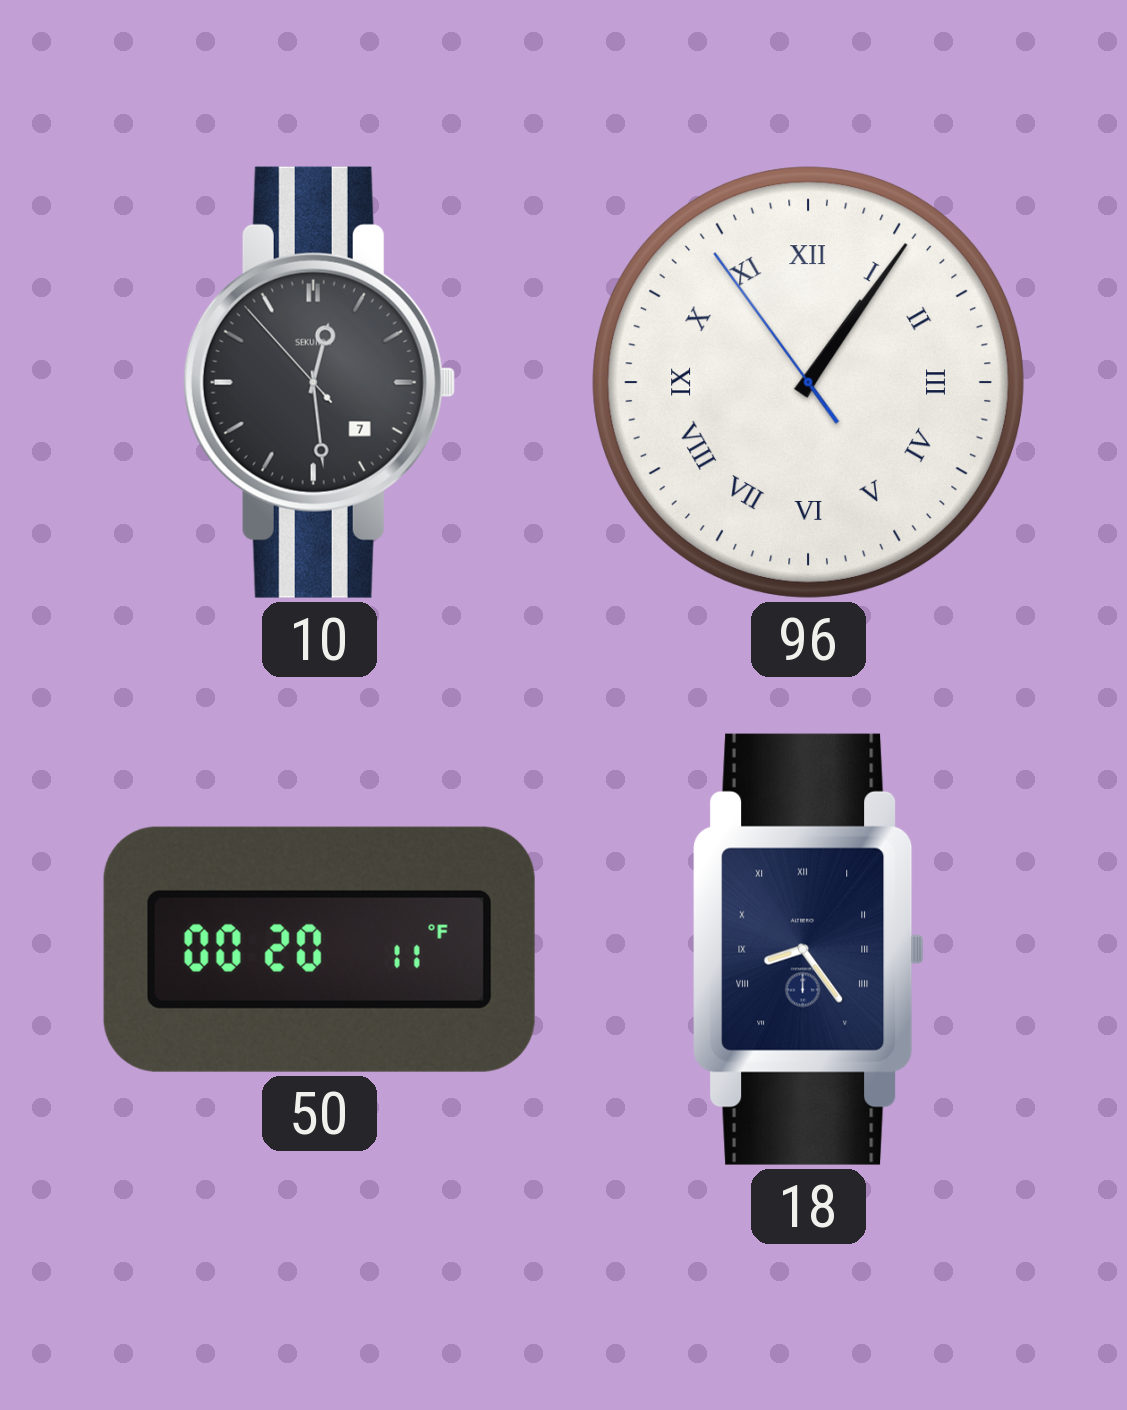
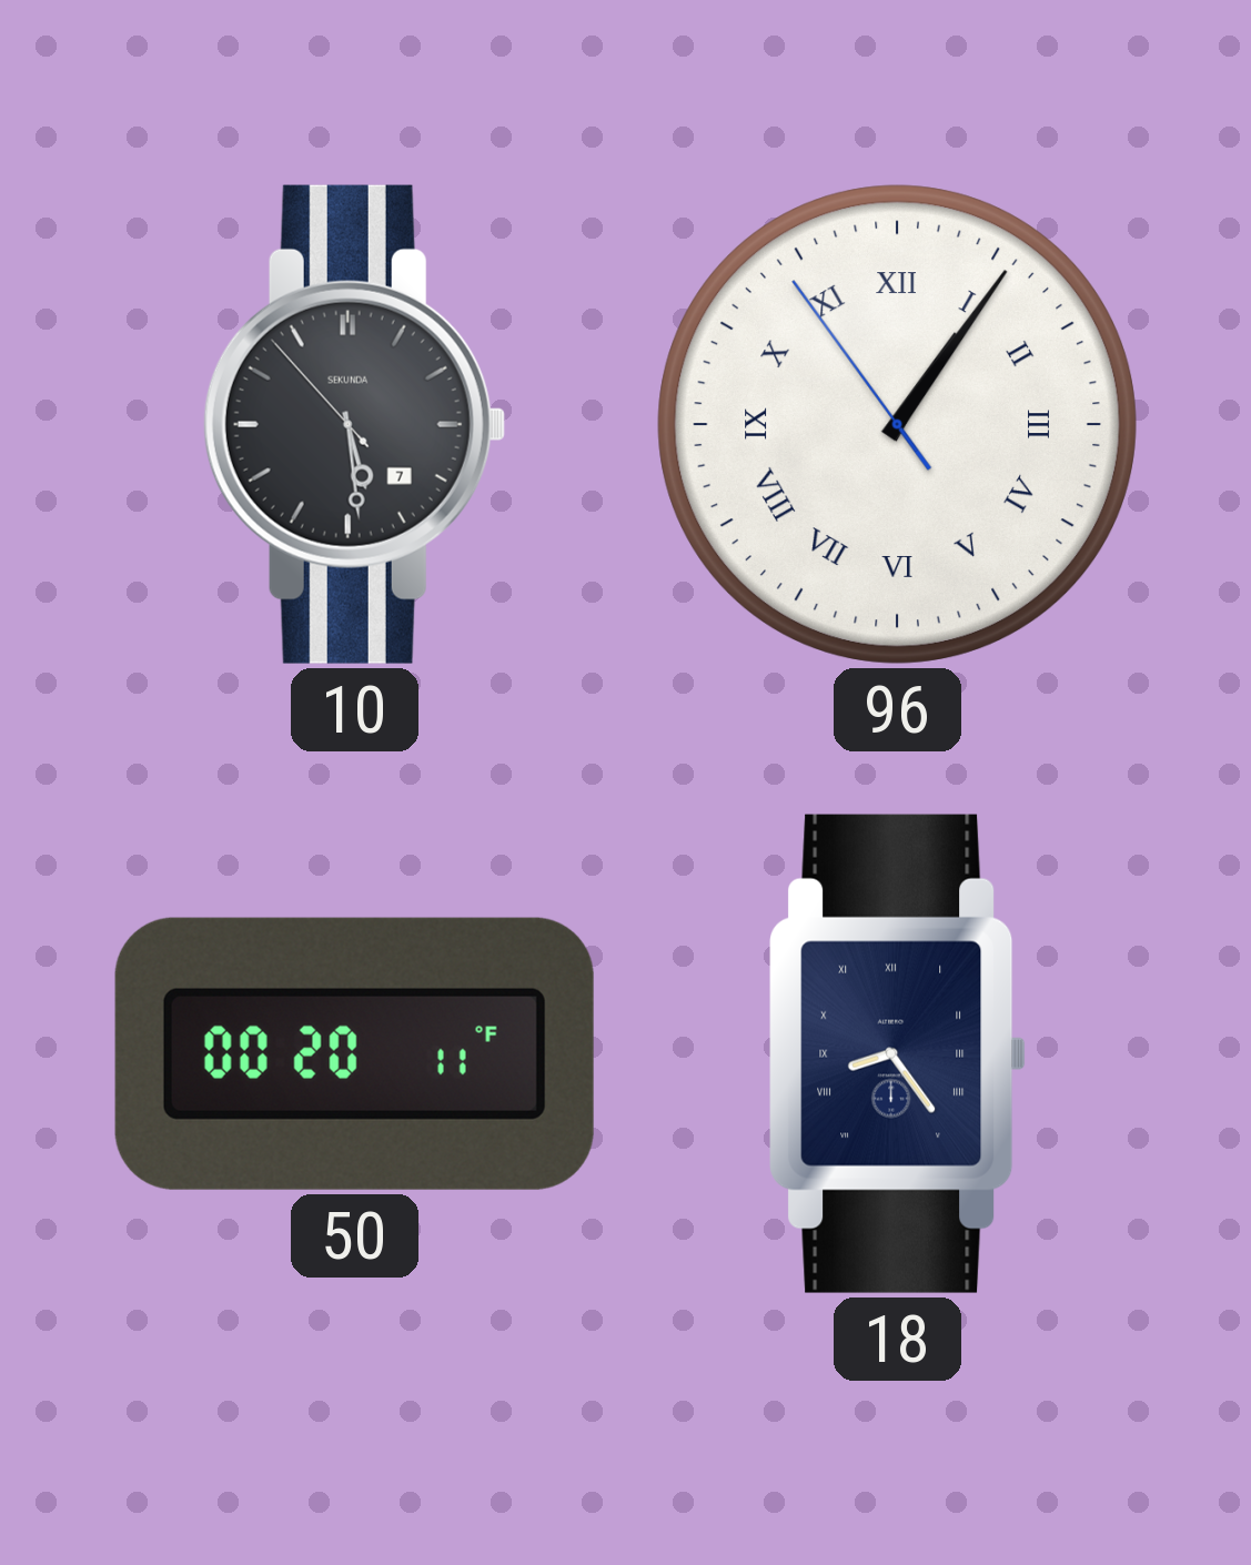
10: 12:28 -> 5:28 (354, 424)
